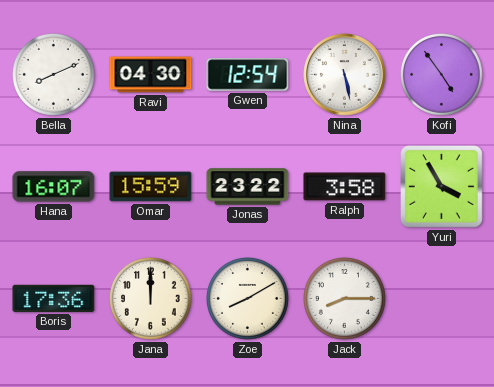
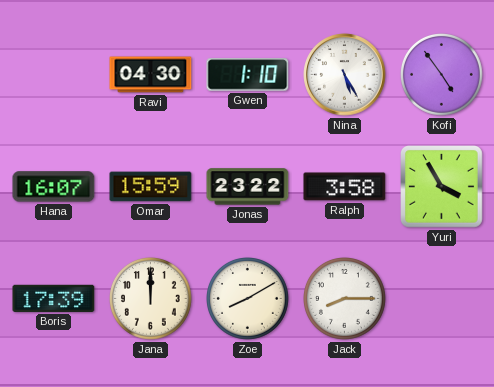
Bella: 8:11 -> none (54, 75)
Gwen: 12:54 -> 1:10 (248, 75)
Nina: 5:28 -> 5:25 (345, 75)
Boris: 17:36 -> 17:39 (54, 298)
